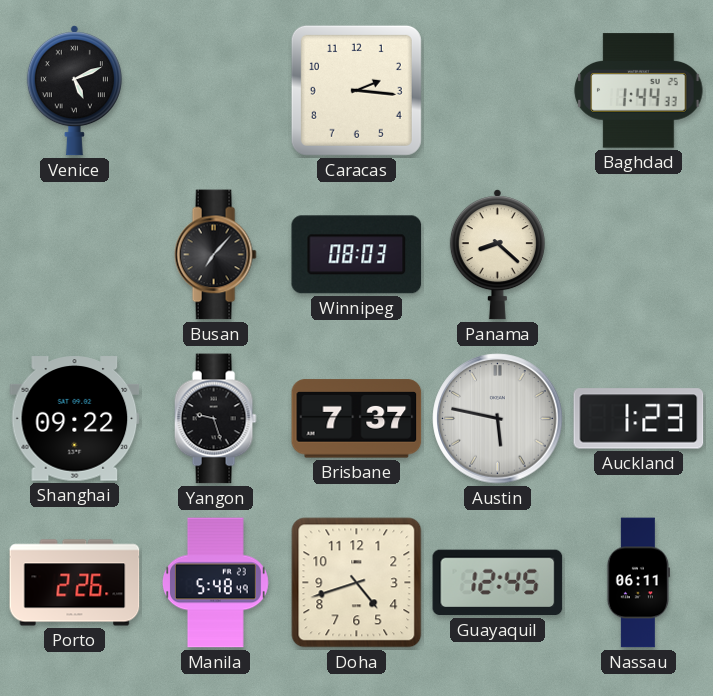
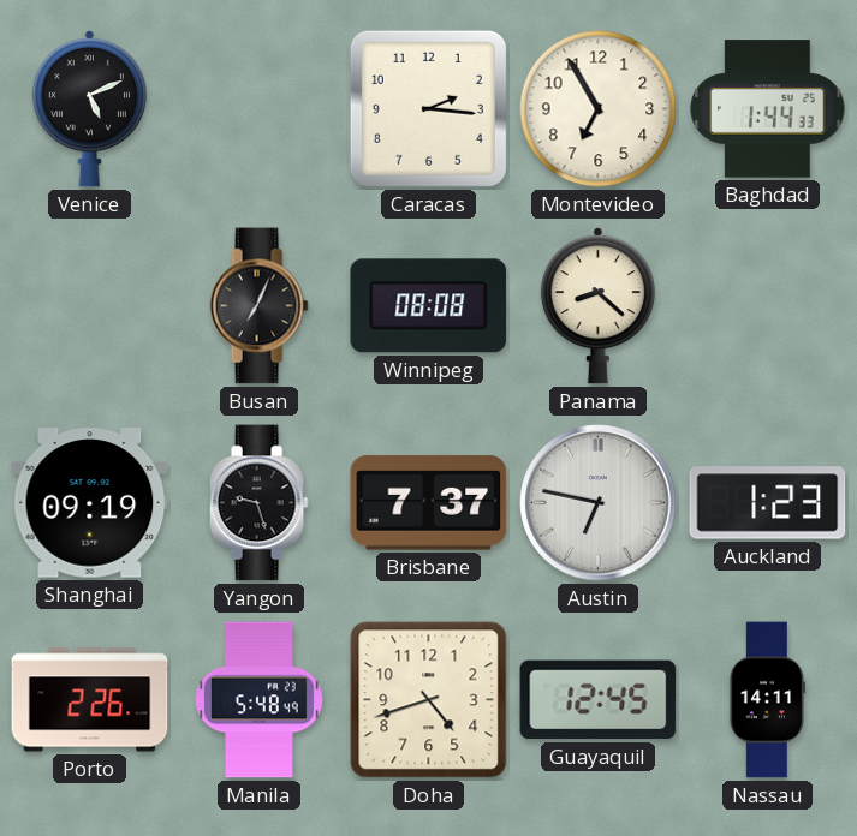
Montevideo: none -> 6:55 (599, 109)
Busan: 7:07 -> 7:04 (258, 306)
Winnipeg: 08:03 -> 08:08 (429, 306)
Shanghai: 09:22 -> 09:19 (90, 503)
Austin: 5:47 -> 6:47 (599, 503)
Nassau: 06:11 -> 14:11 (767, 700)
